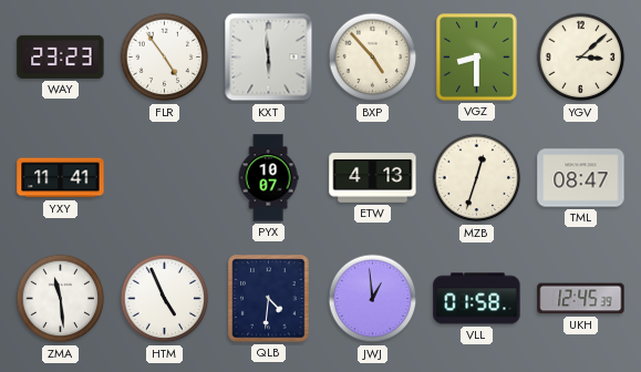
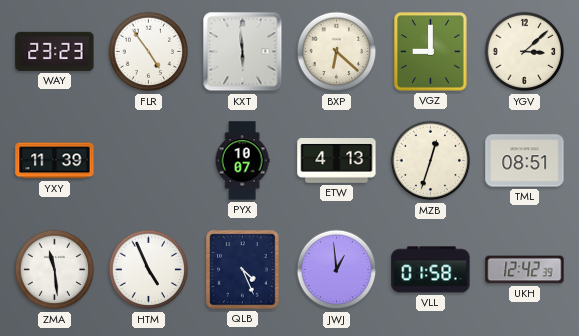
BXP: 4:53 -> 6:22 (337, 52)
VGZ: 8:30 -> 9:00 (431, 52)
YXY: 11:41 -> 11:39 (55, 161)
TML: 08:47 -> 08:51 (525, 161)
QLB: 4:31 -> 4:26 (243, 270)
UKH: 12:45 -> 12:42 (525, 270)
